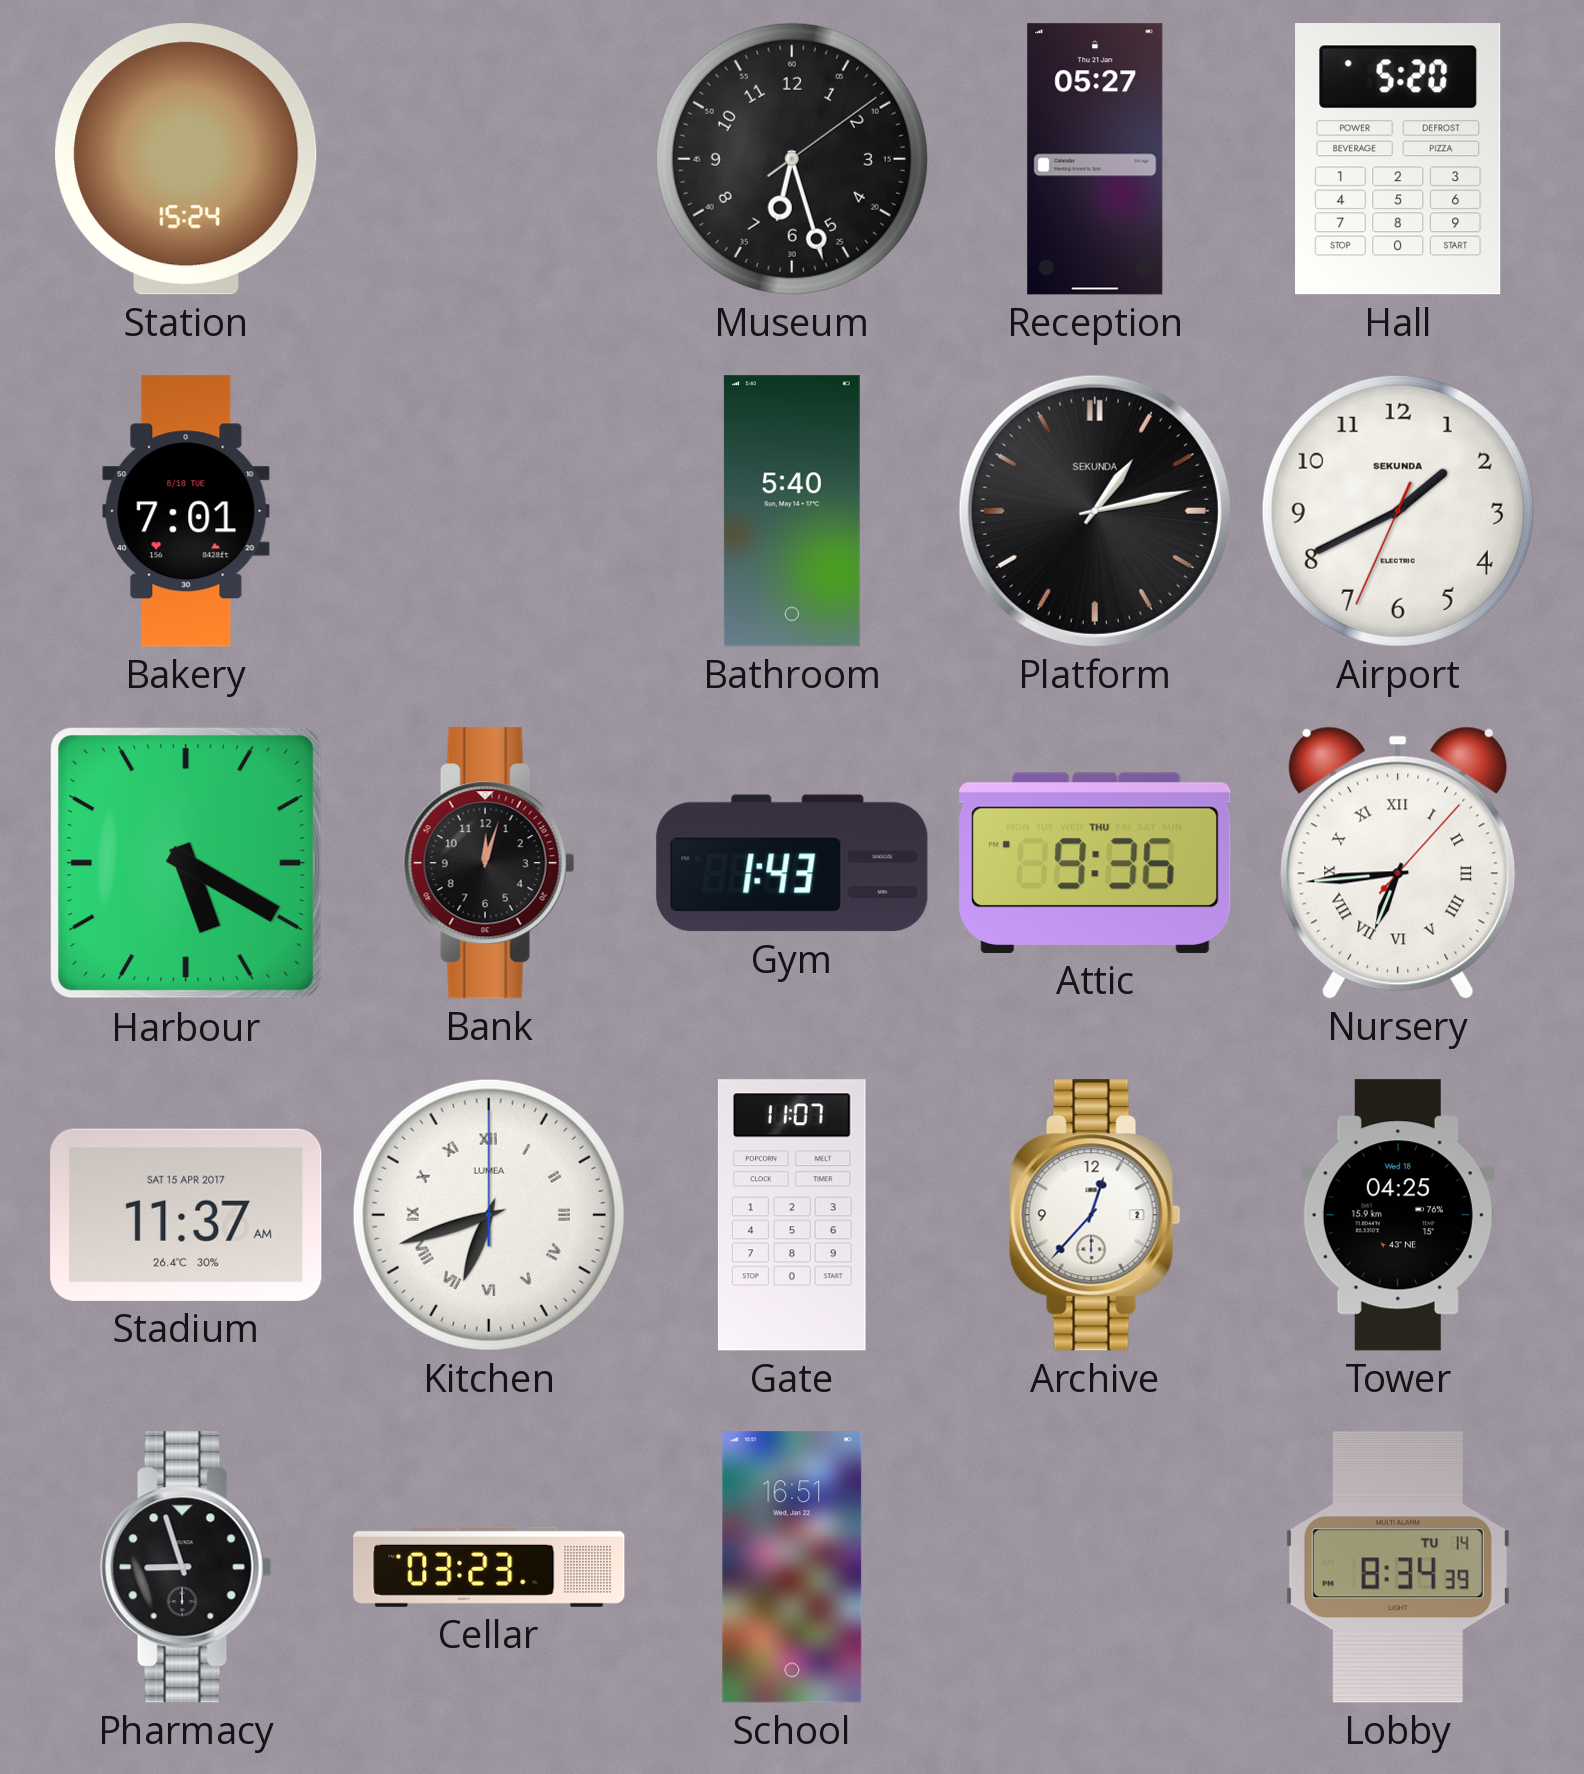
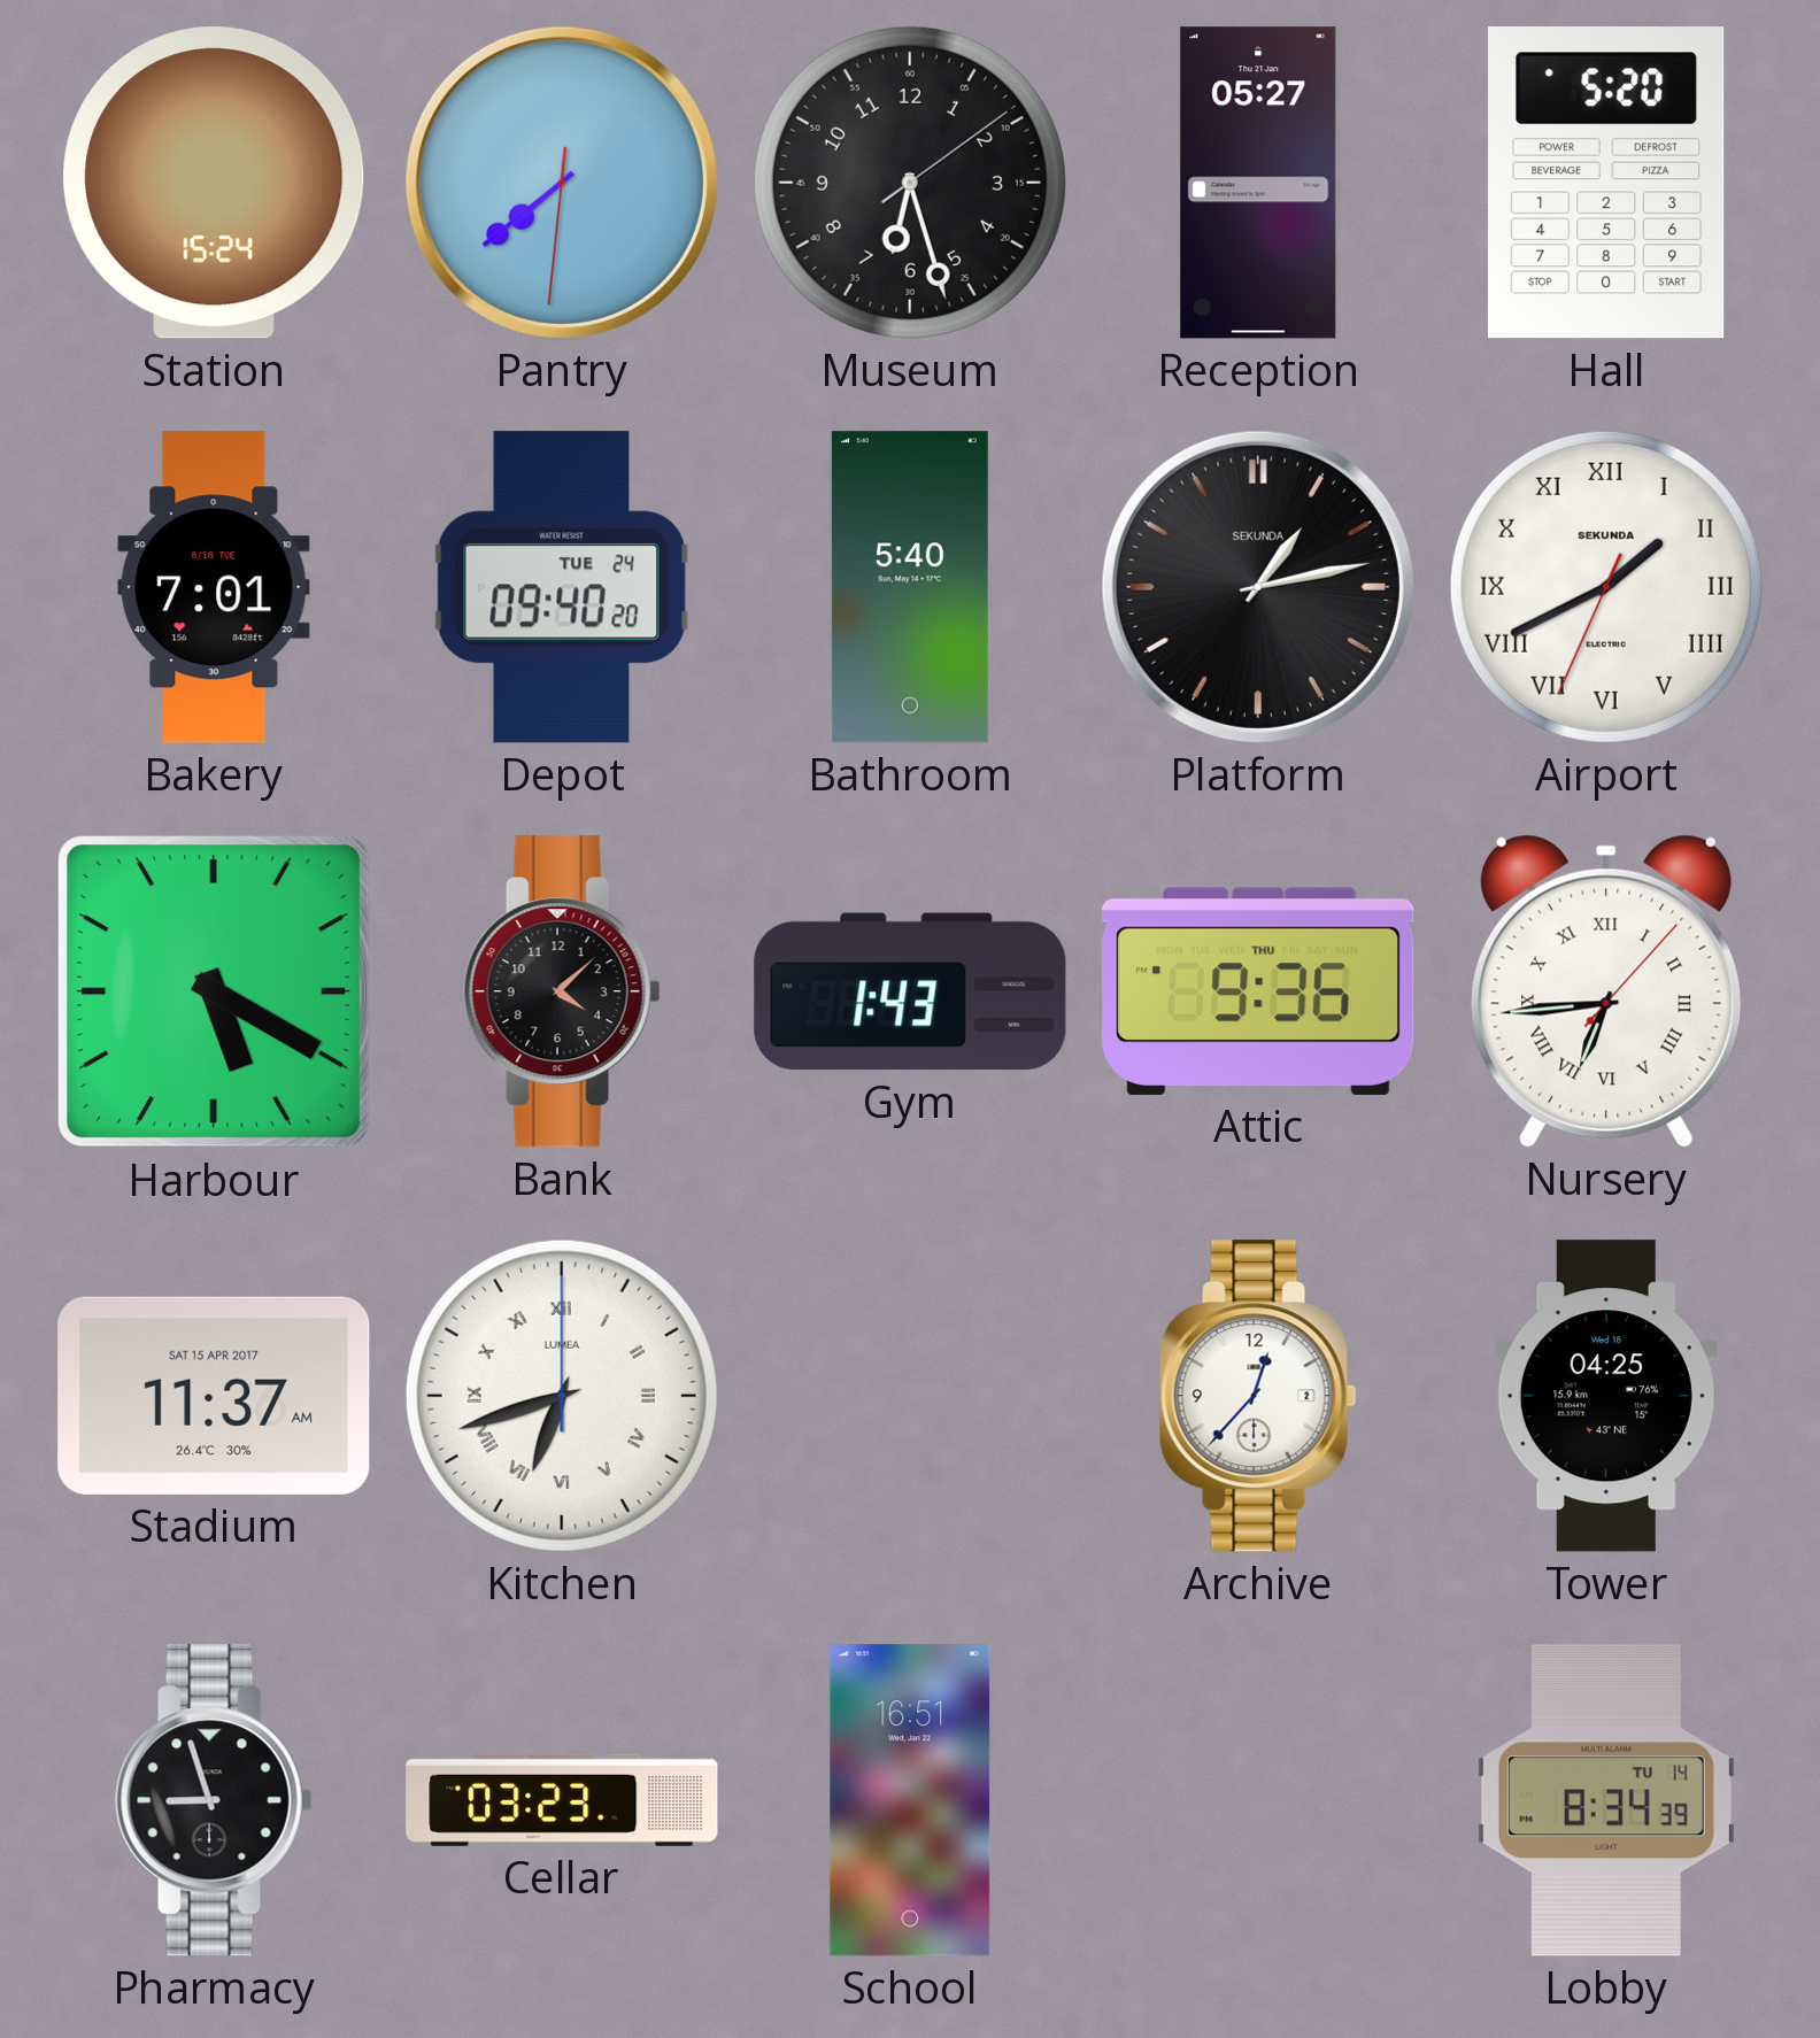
Pantry: none -> 7:38 (562, 183)
Depot: none -> 09:40 (562, 587)
Airport numerals: Arabic -> Roman (1606, 587)
Bank: 12:03 -> 4:08 (562, 991)
Gate: 11:07 -> none (792, 1215)
